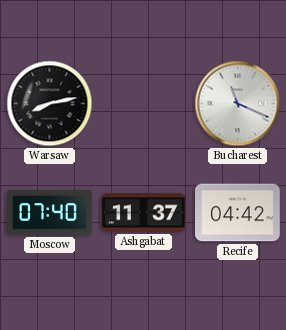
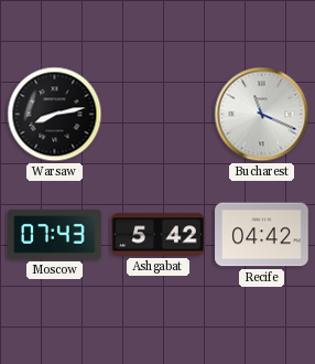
Moscow: 07:40 -> 07:43 (55, 235)
Ashgabat: 11:37 -> 5:42 (159, 235)
